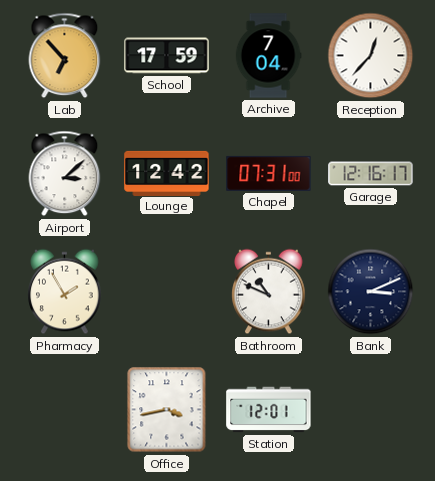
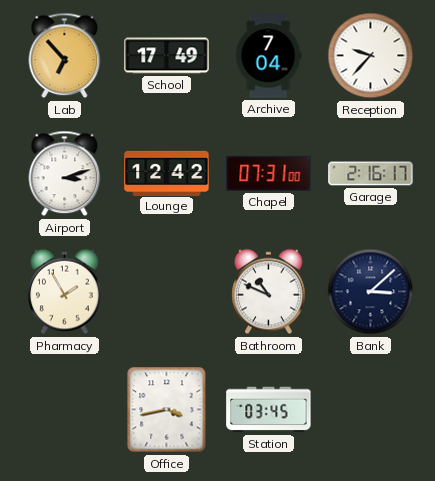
School: 17:59 -> 17:49 (167, 56)
Reception: 12:37 -> 9:37 (371, 56)
Airport: 3:08 -> 3:12 (65, 174)
Garage: 12:16 -> 2:16 (371, 174)
Bank: 3:11 -> 3:08 (371, 292)
Station: 12:01 -> 03:45 (269, 410)
